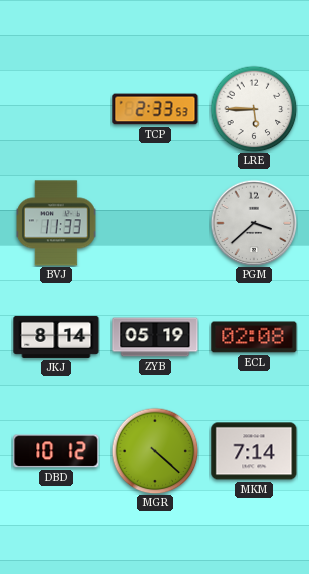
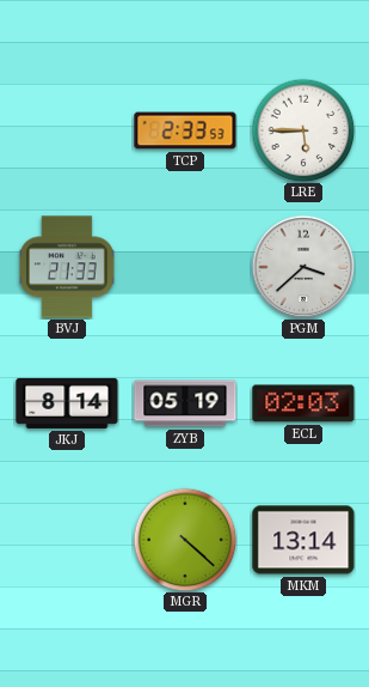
BVJ: 11:33 -> 21:33 (68, 267)
ECL: 02:08 -> 02:03 (303, 403)
DBD: 10:12 -> none (56, 451)
MKM: 7:14 -> 13:14 (303, 540)
